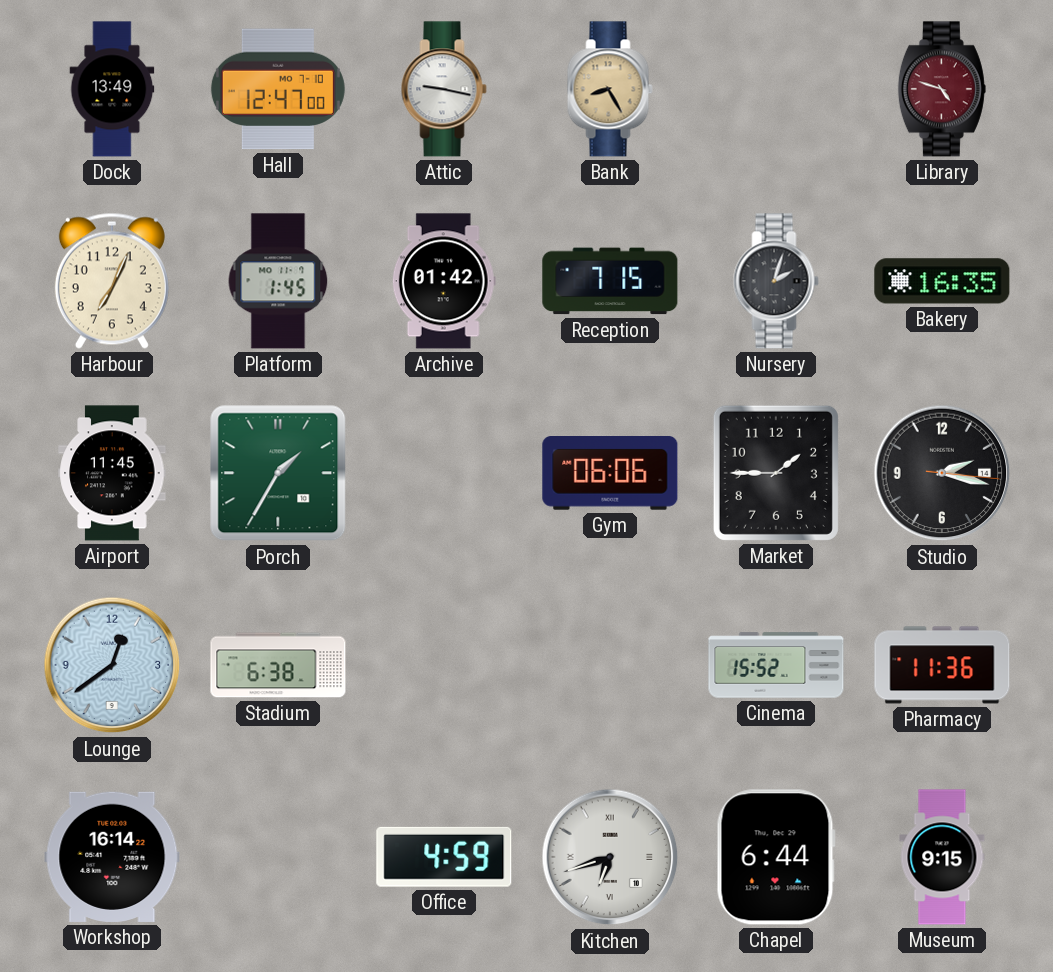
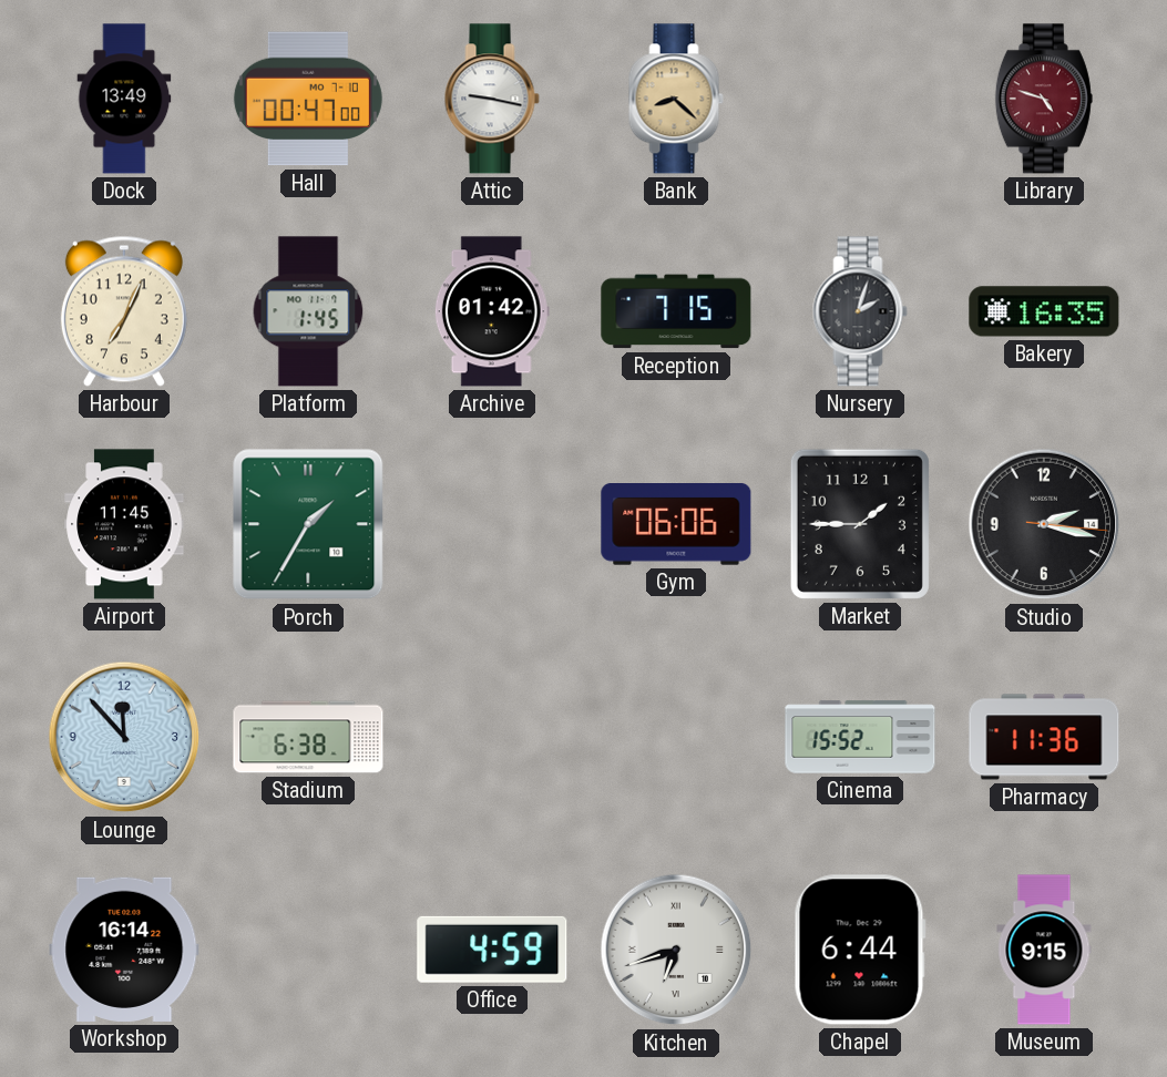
Hall: 12:47 -> 00:47 (308, 99)
Bank: 8:25 -> 8:22 (676, 99)
Lounge: 12:39 -> 11:53 (124, 737)
